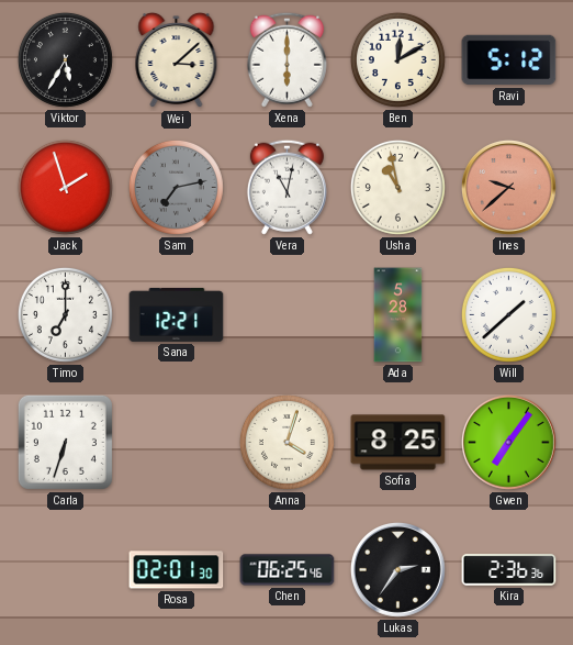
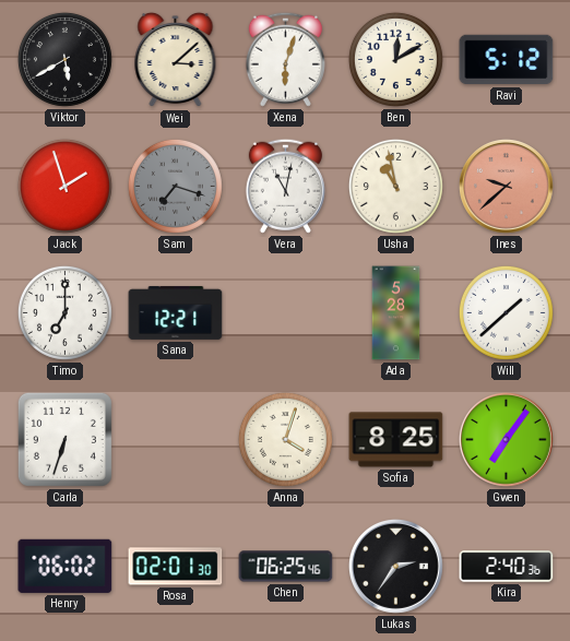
Viktor: 5:35 -> 5:40 (64, 59)
Xena: 6:00 -> 6:03 (285, 59)
Sam: 7:13 -> 7:18 (175, 186)
Henry: none -> 06:02 (66, 566)
Kira: 2:36 -> 2:40 (507, 567)
